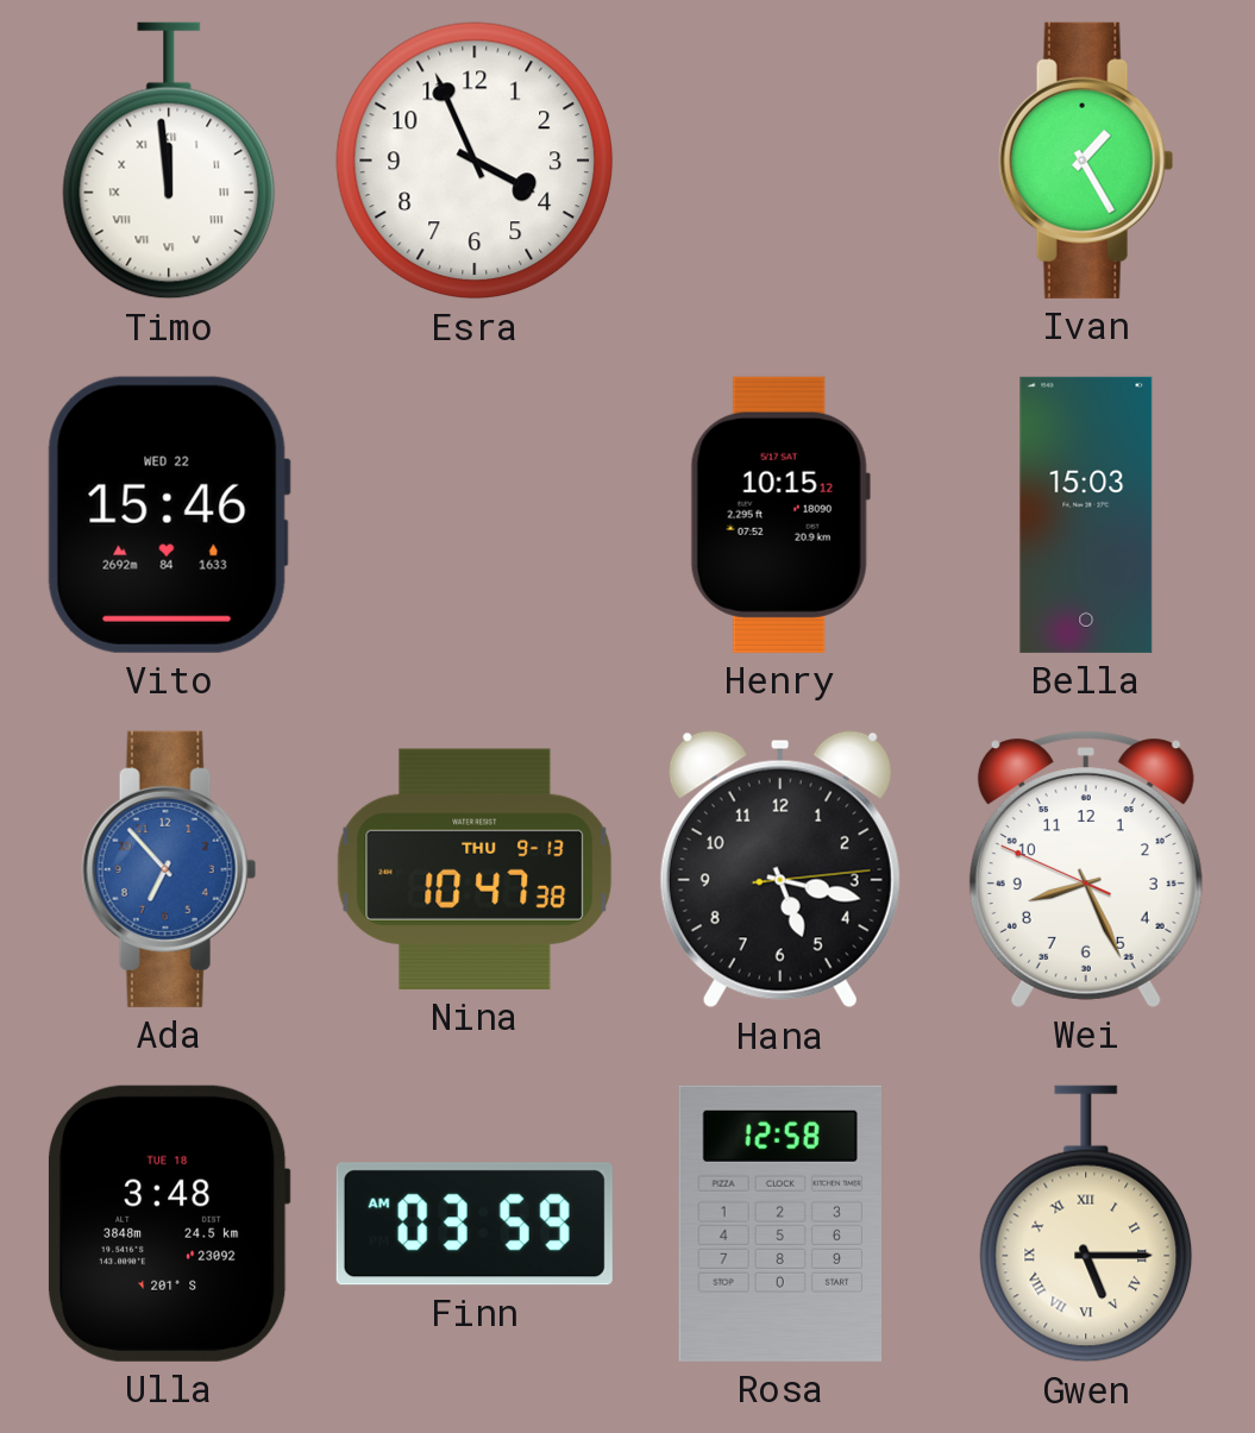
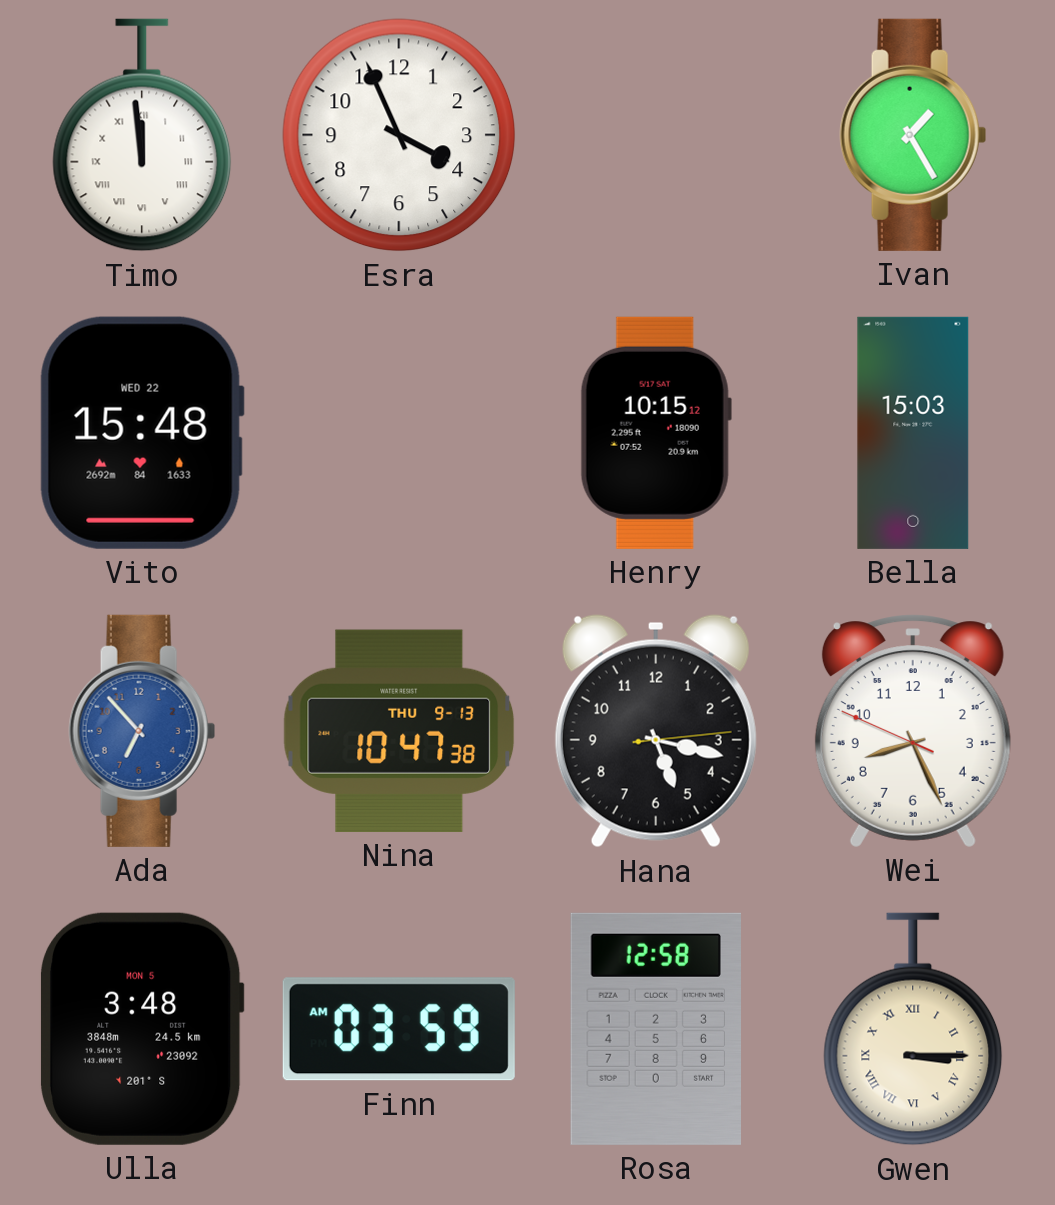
Vito: 15:46 -> 15:48 (142, 433)
Ulla date: TUE 18 -> MON 5 (142, 1029)
Gwen: 5:15 -> 3:15 (913, 1029)
